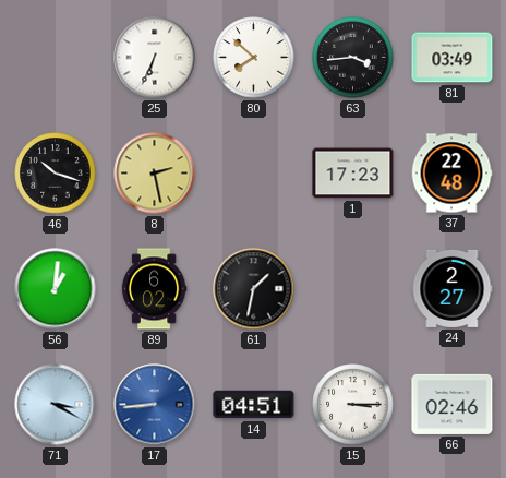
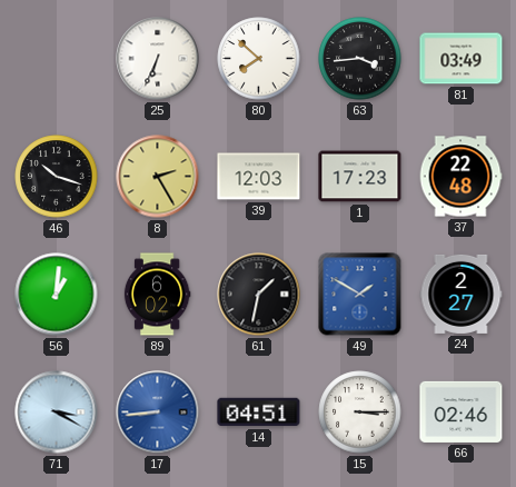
8: 2:28 -> 2:25 (158, 177)
39: none -> 12:03 (259, 177)
49: none -> 1:50 (360, 295)
